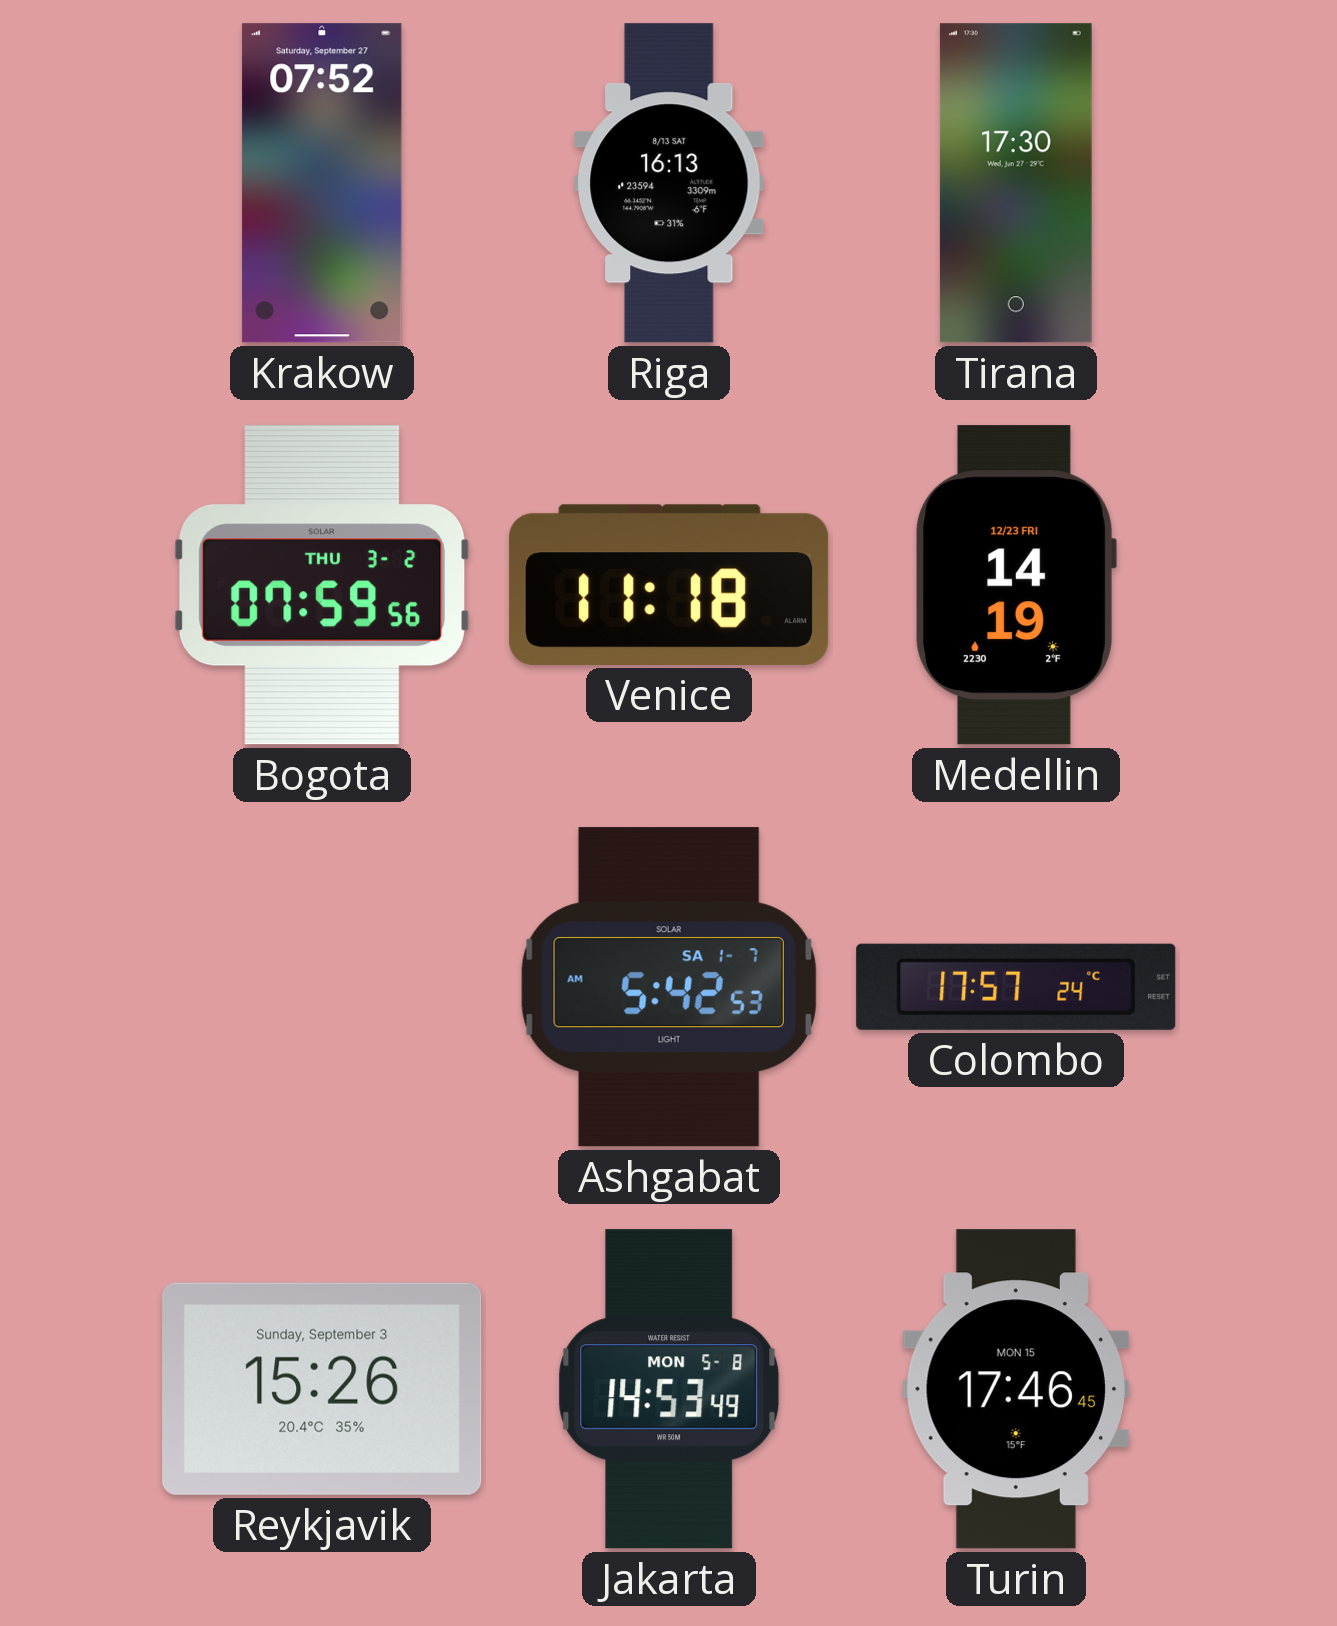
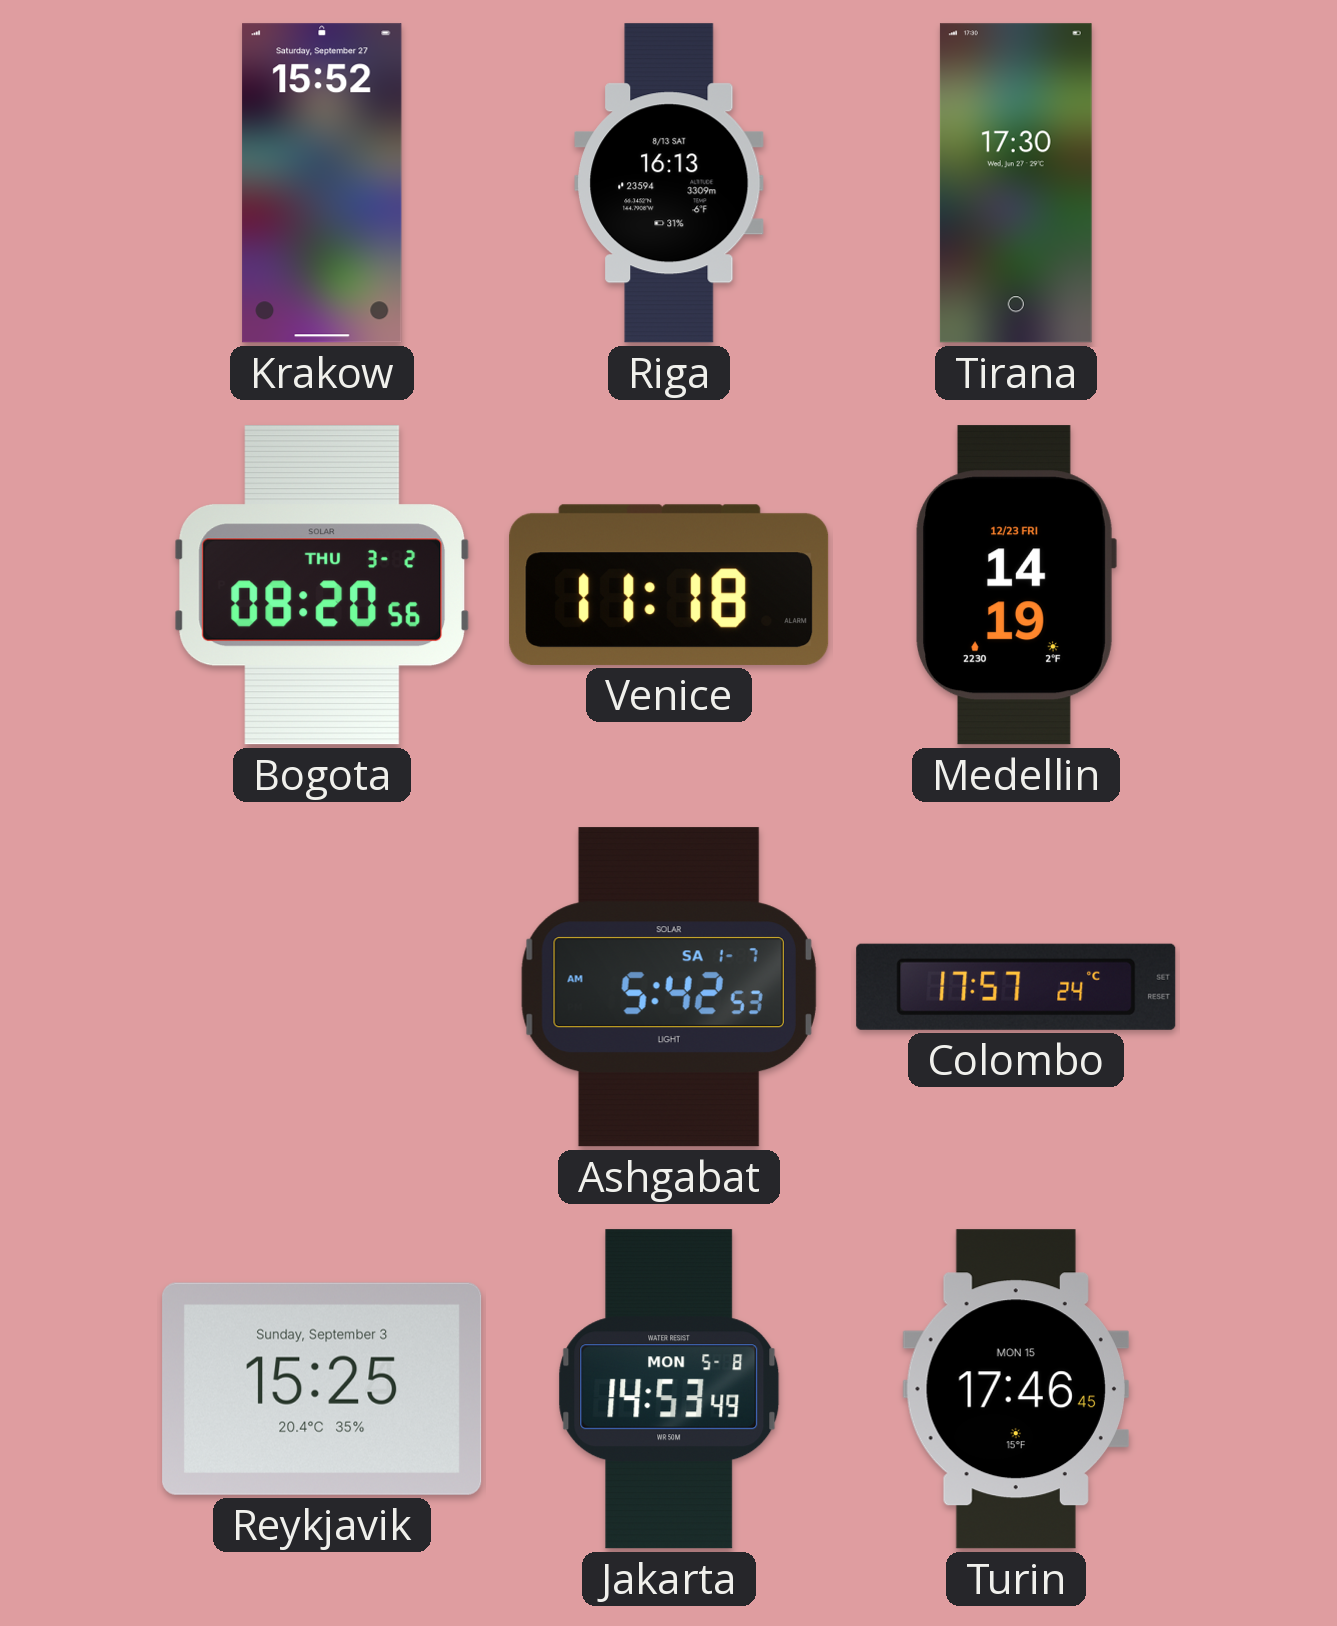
Krakow: 07:52 -> 15:52 (322, 183)
Bogota: 07:59 -> 08:20 (321, 585)
Reykjavik: 15:26 -> 15:25 (322, 1389)
